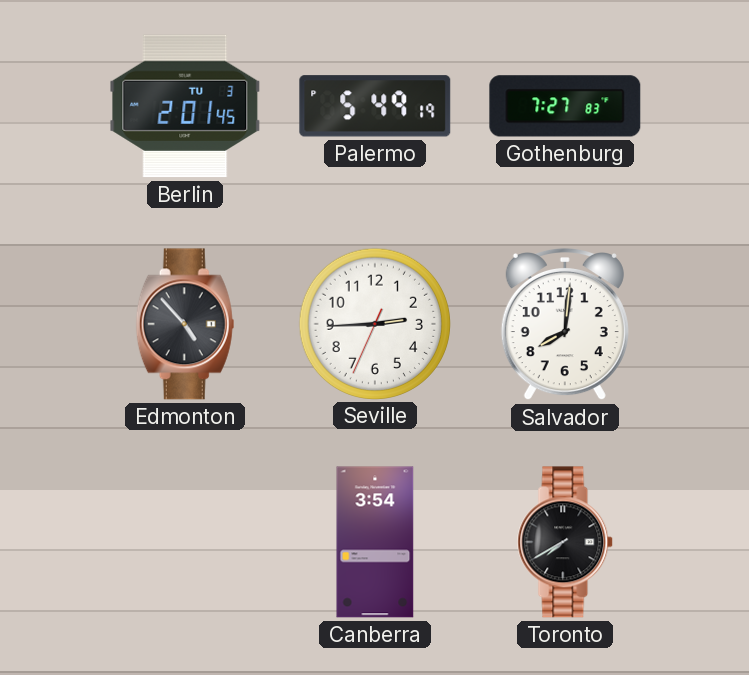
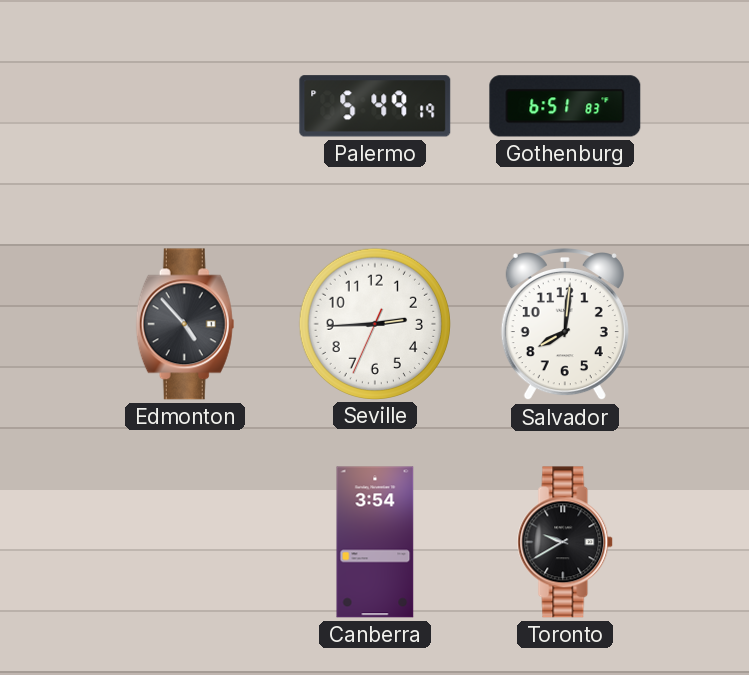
Berlin: 2:01 -> none (185, 106)
Gothenburg: 7:27 -> 6:51 (565, 106)
Toronto: 7:40 -> 9:40 (566, 542)
